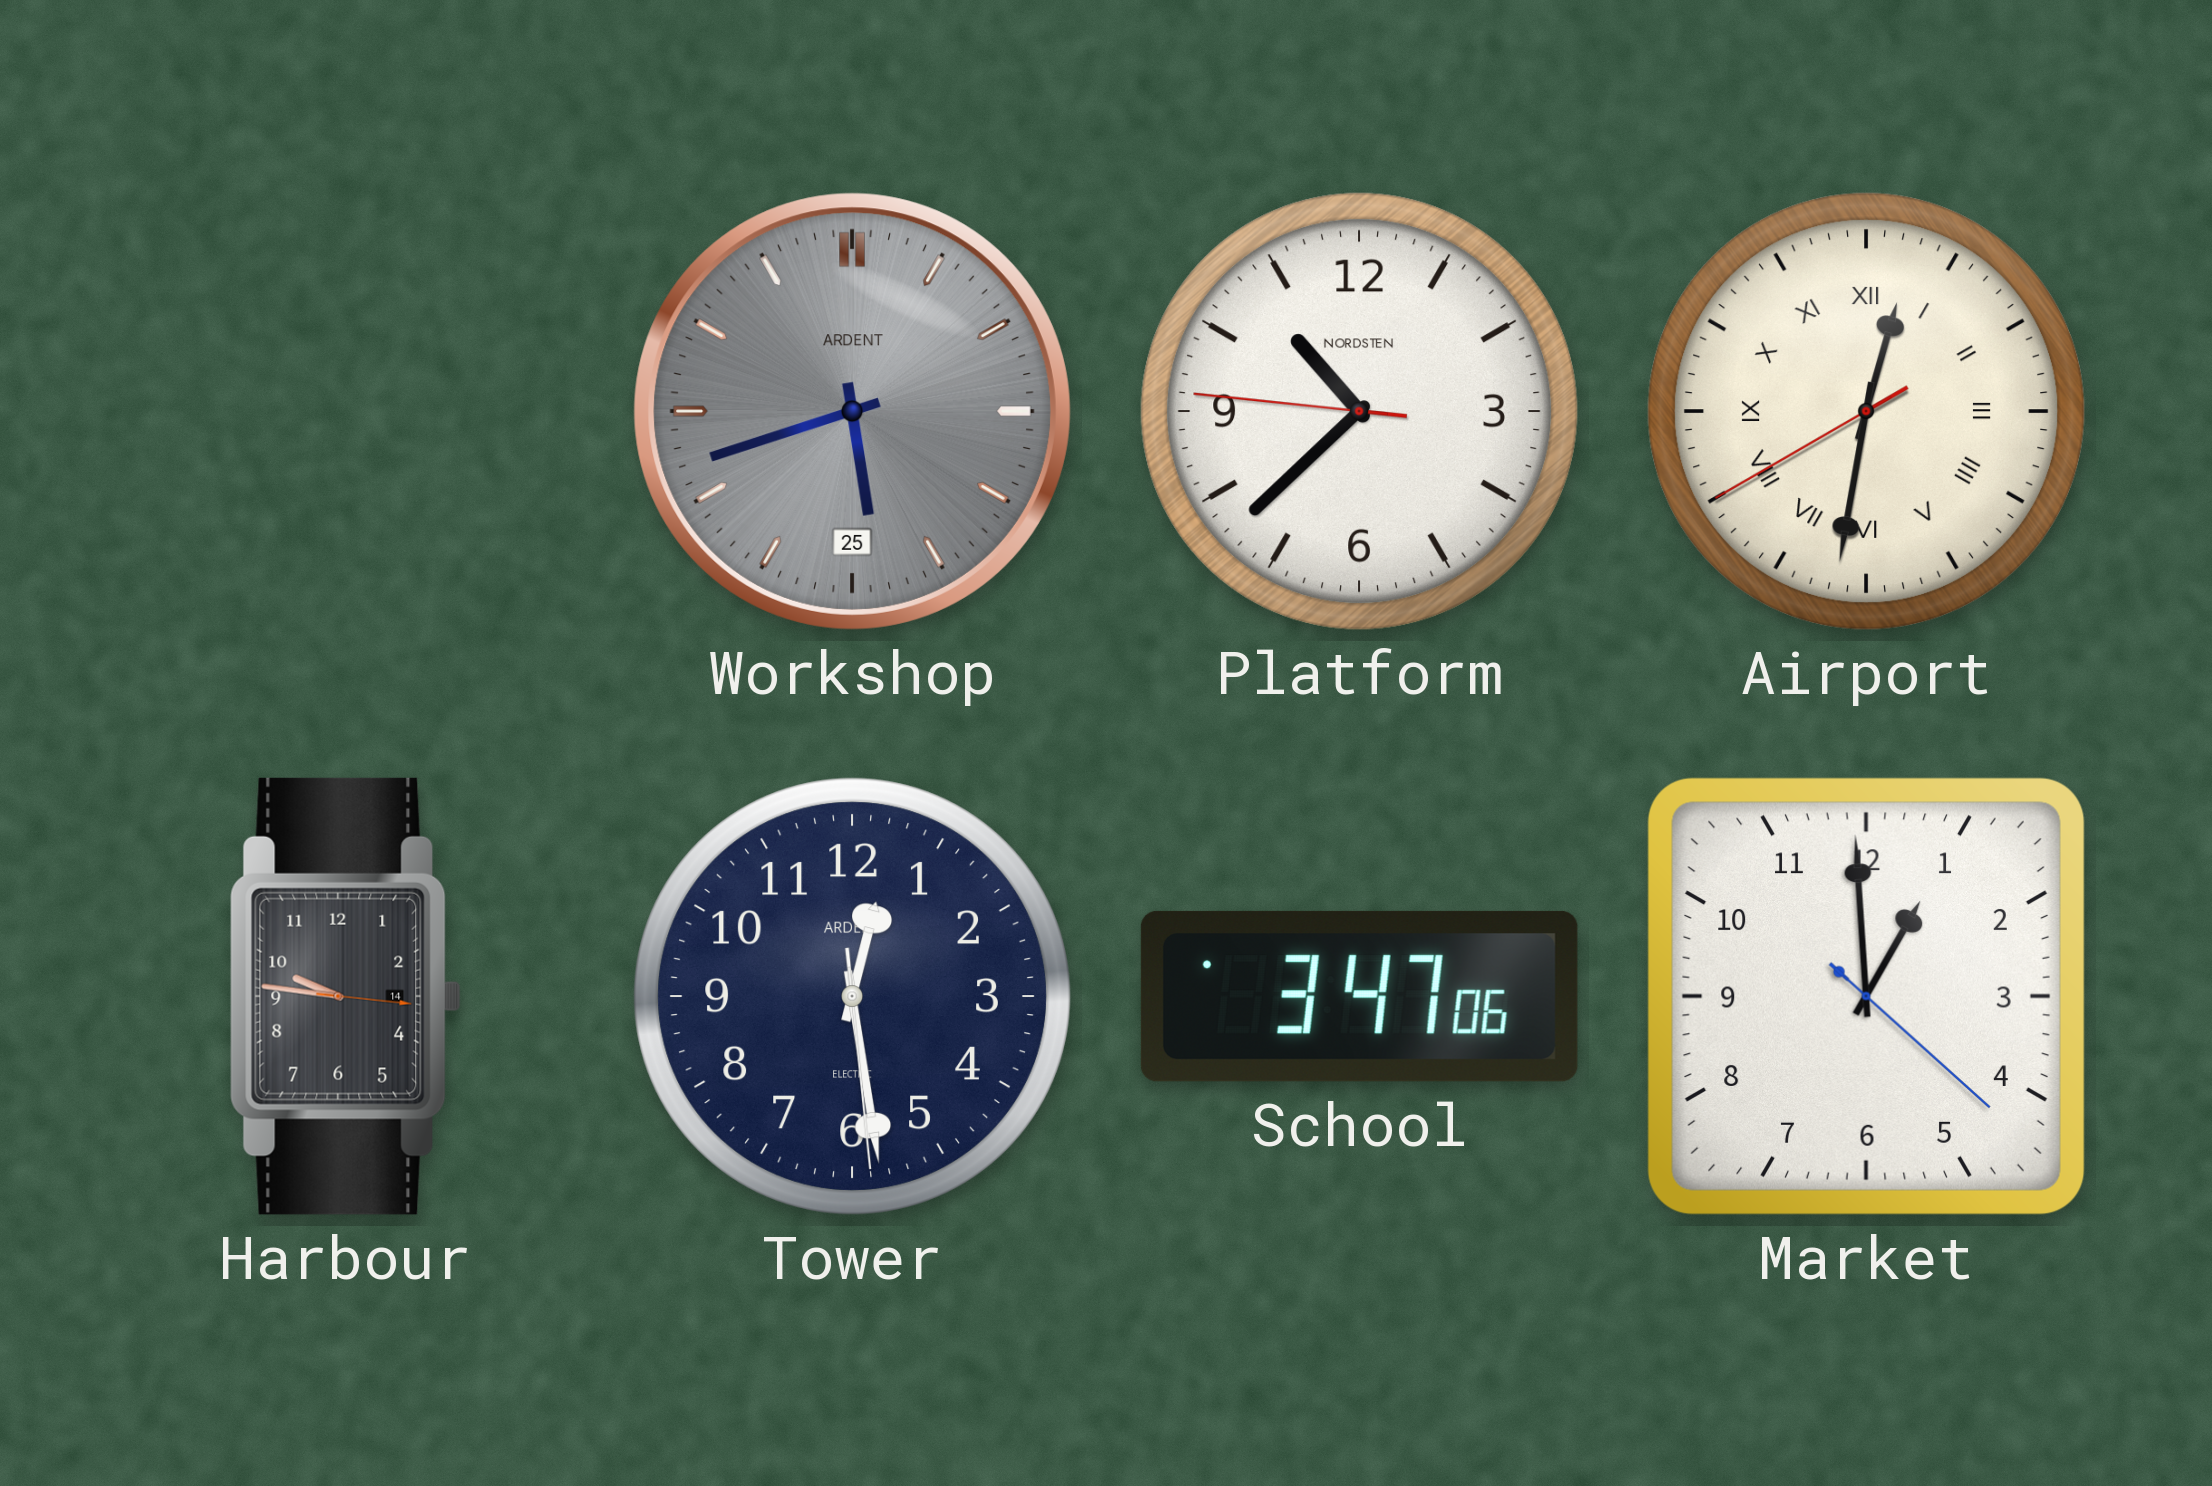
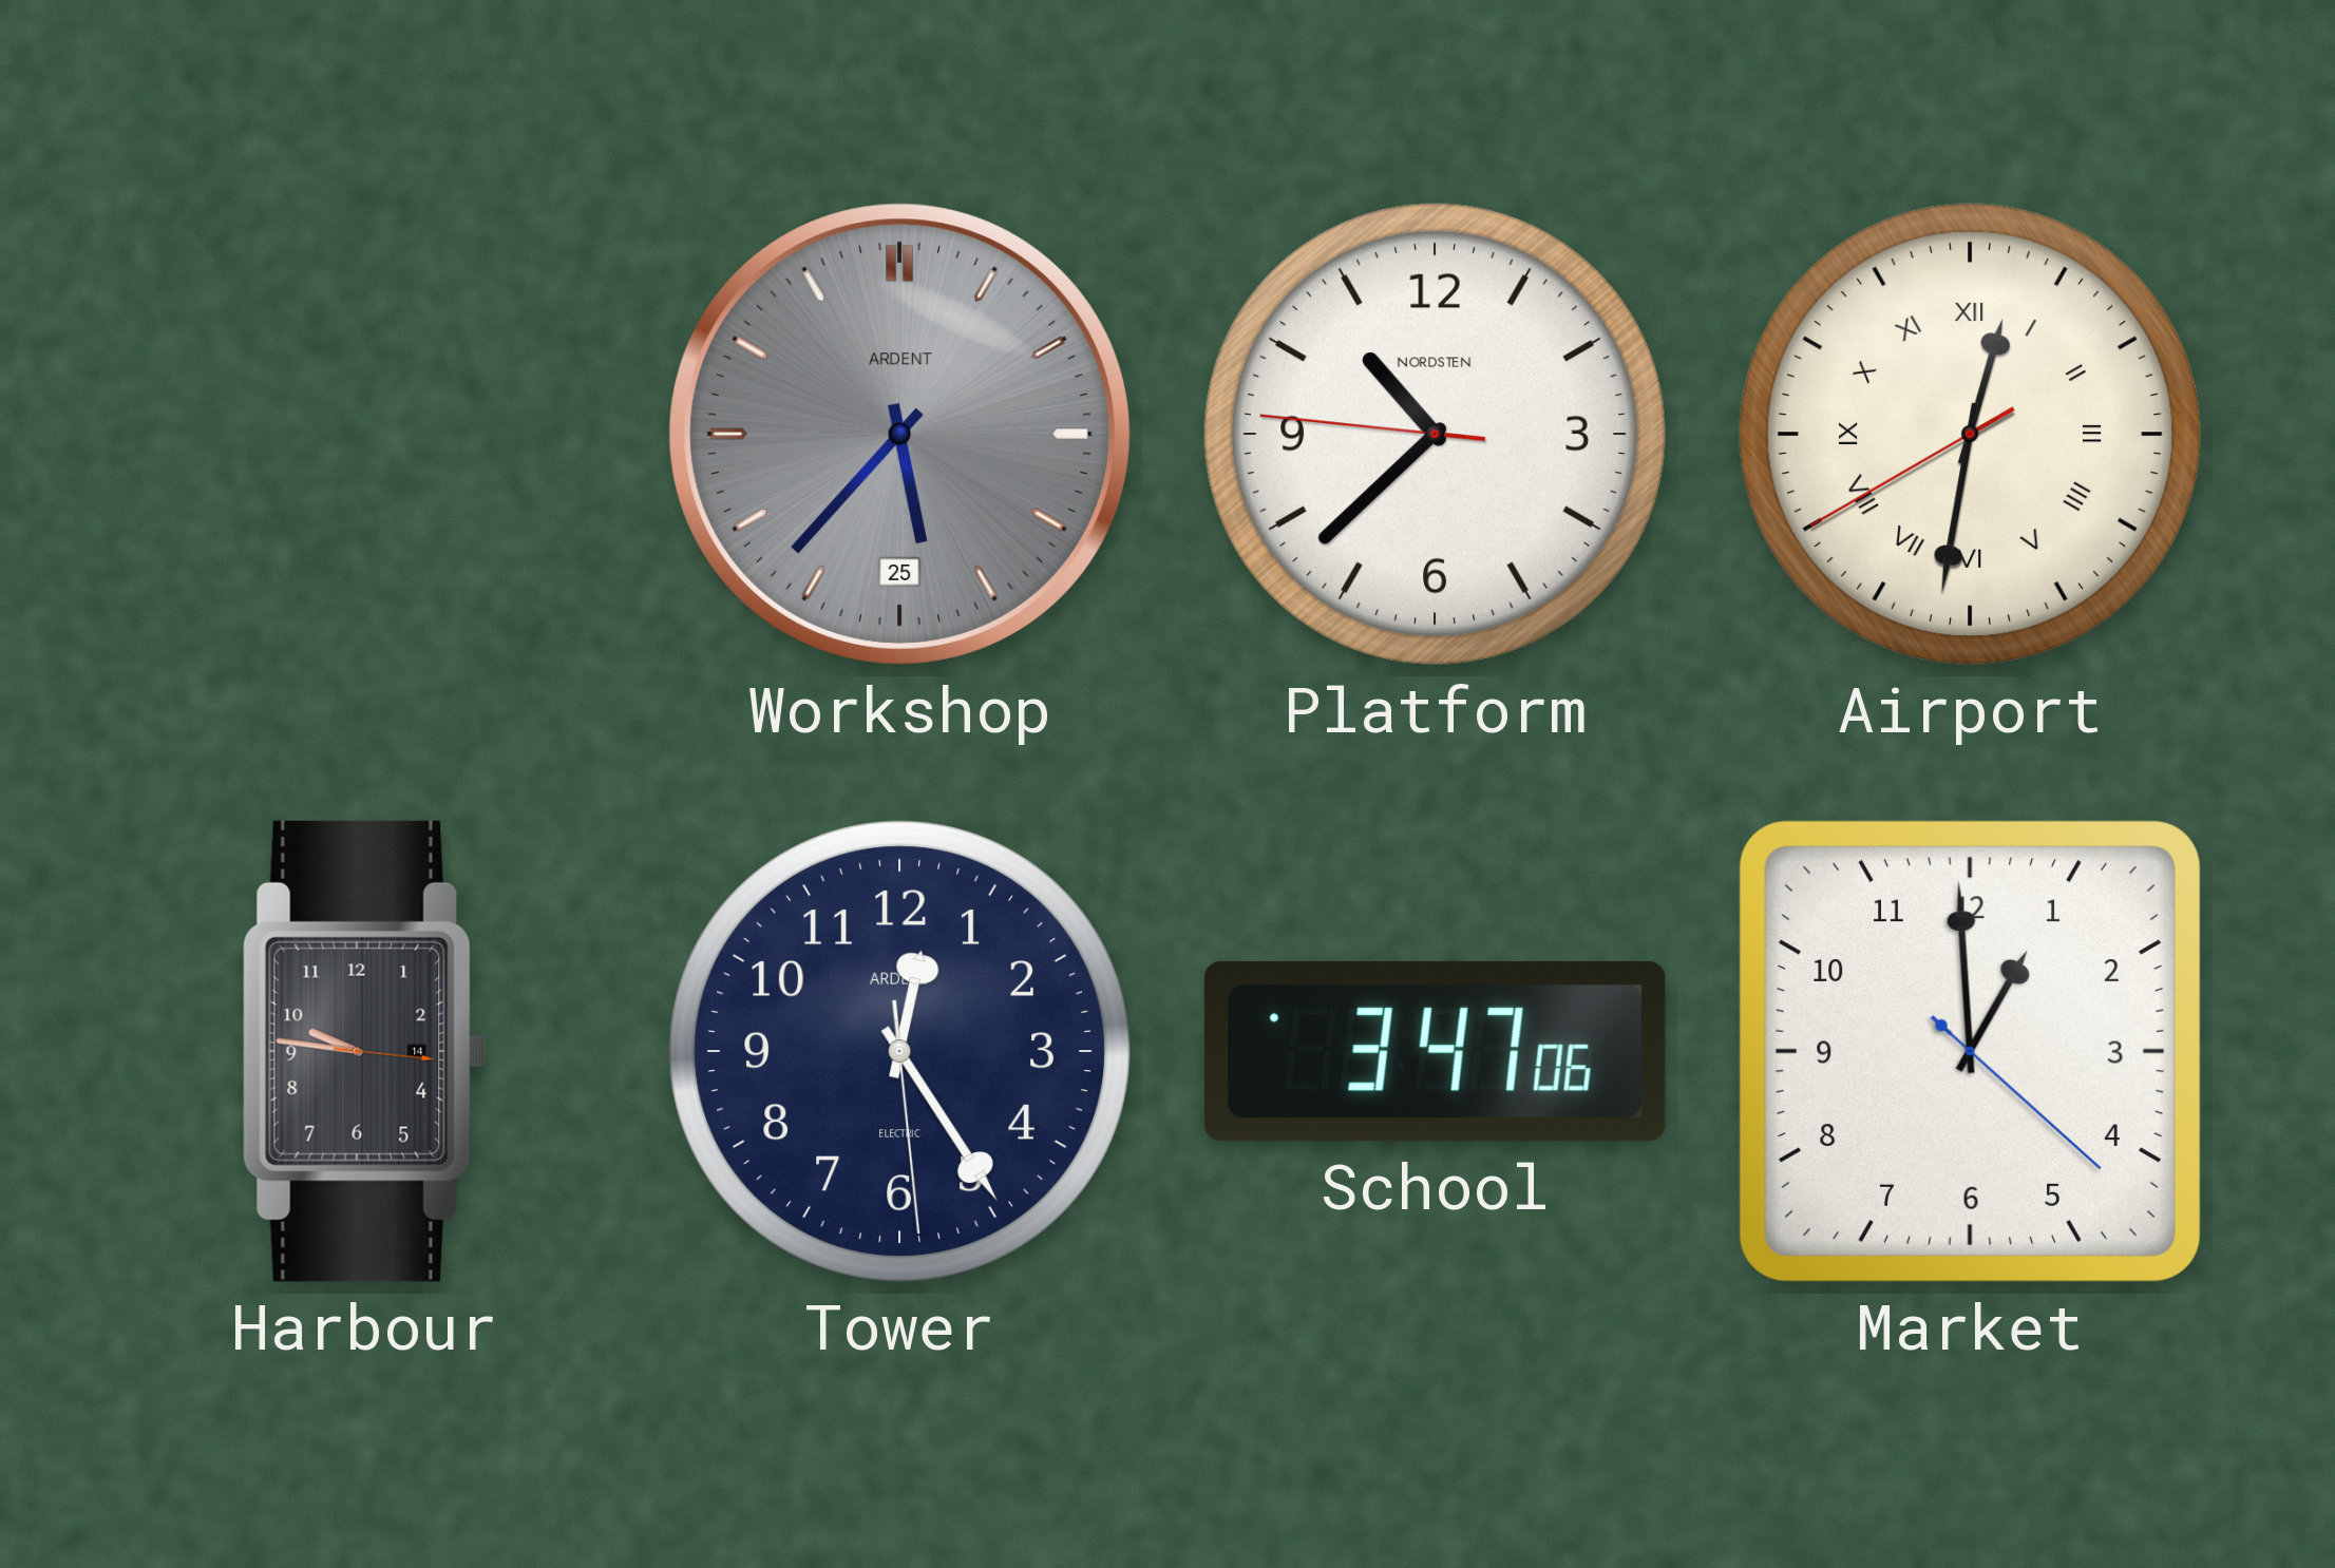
Workshop: 5:42 -> 5:37 (899, 434)
Tower: 12:28 -> 12:24 (899, 1051)
